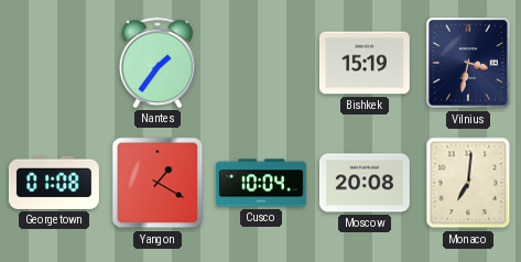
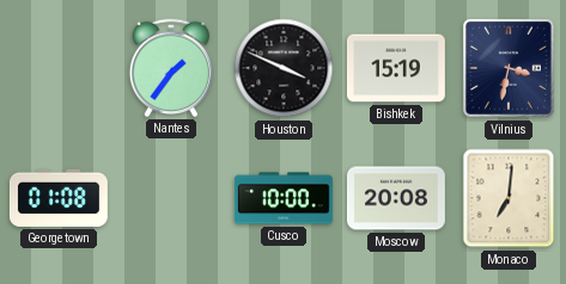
Houston: none -> 3:49 (284, 68)
Yangon: 1:20 -> none (158, 183)
Cusco: 10:04 -> 10:00 (284, 198)
